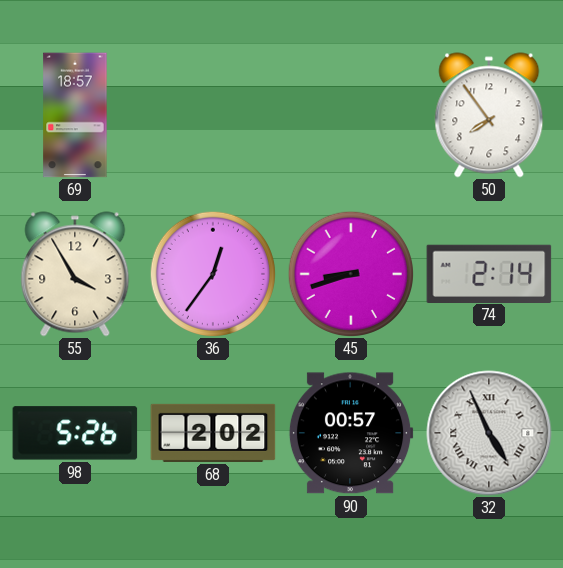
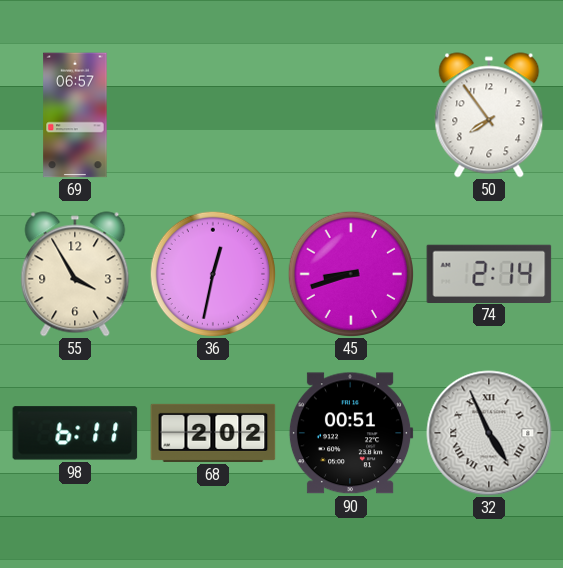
69: 18:57 -> 06:57 (75, 115)
36: 12:36 -> 12:32 (212, 273)
98: 5:26 -> 6:11 (75, 433)
90: 00:57 -> 00:51 (351, 433)
